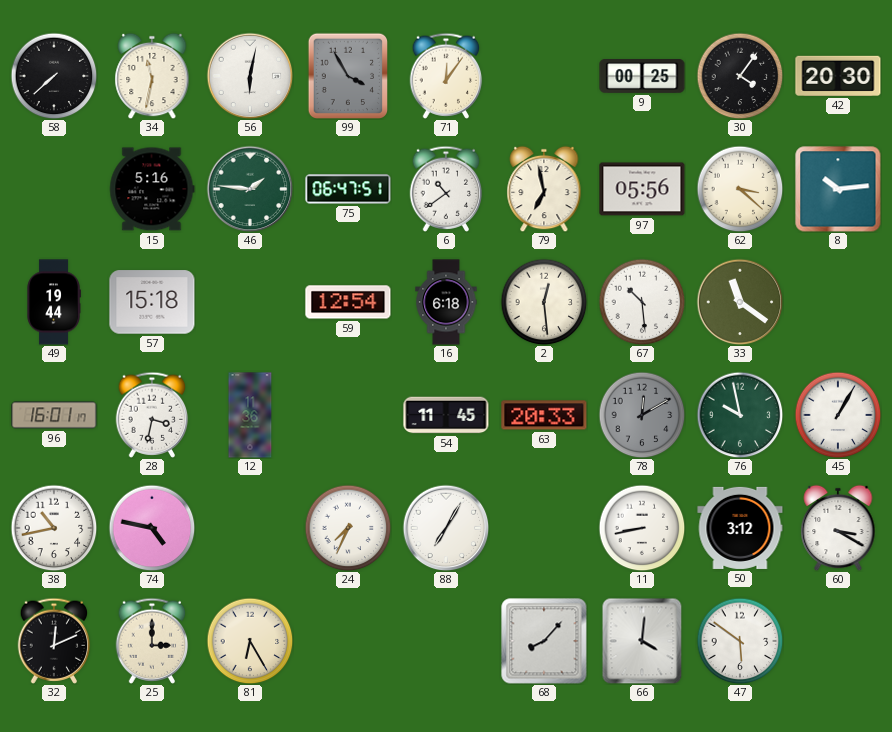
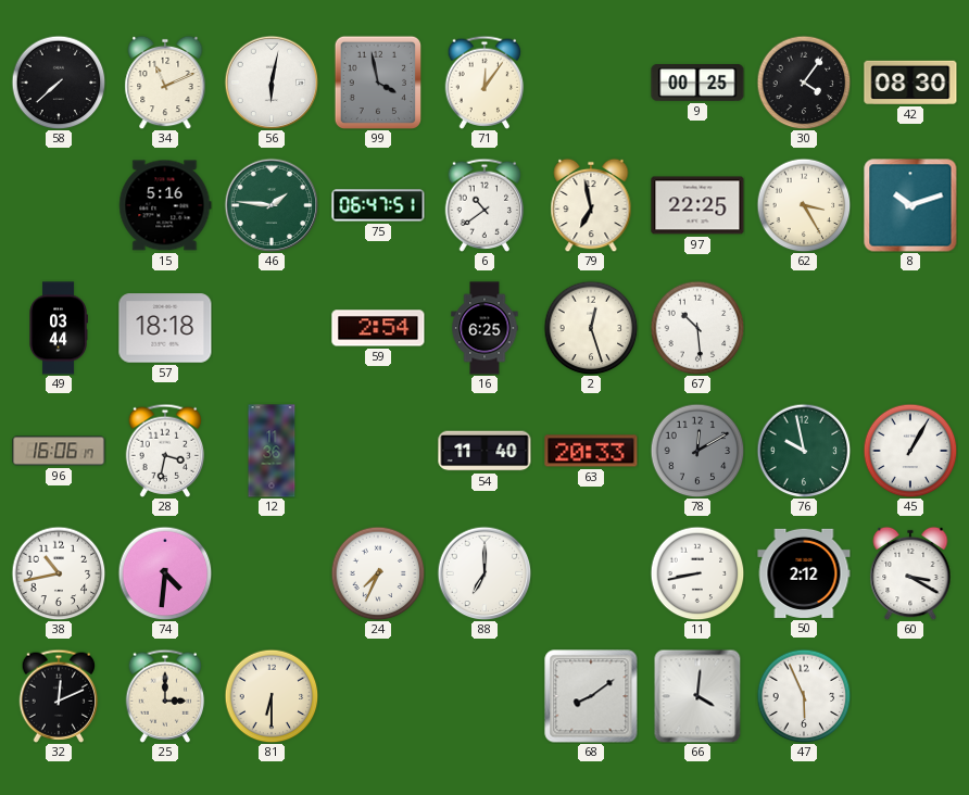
34: 11:32 -> 11:11 (165, 83)
99: 3:55 -> 3:58 (377, 81)
42: 20:30 -> 08:30 (910, 83)
97: 05:56 -> 22:25 (697, 205)
62: 3:22 -> 3:25 (804, 205)
8: 10:14 -> 10:12 (910, 205)
49: 19:44 -> 03:44 (59, 328)
57: 15:18 -> 18:18 (165, 328)
59: 12:54 -> 2:54 (378, 328)
16: 6:18 -> 6:25 (485, 328)
2: 12:29 -> 12:27 (591, 328)
33: 11:21 -> none (740, 302)
96: 16:01 -> 16:06 (59, 451)
54: 11:45 -> 11:40 (485, 451)
74: 4:47 -> 4:31 (165, 573)
88: 7:05 -> 7:00 (485, 573)
50: 3:12 -> 2:12 (804, 573)
81: 6:25 -> 6:30 (272, 696)
68: 8:07 -> 8:09 (591, 696)
47: 5:51 -> 5:56 (804, 696)
